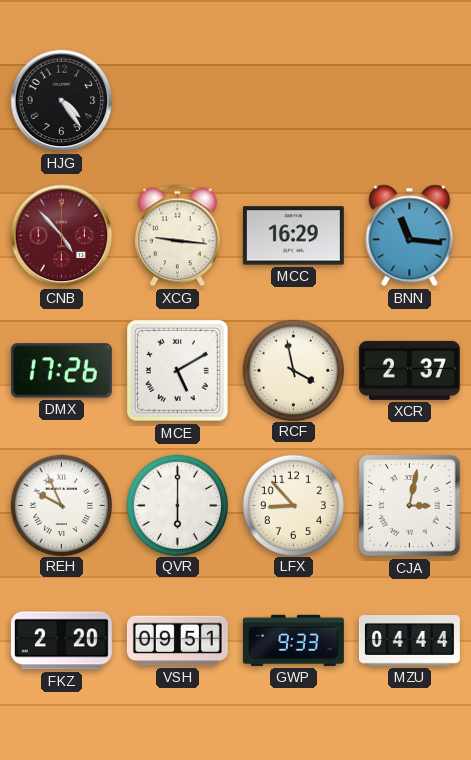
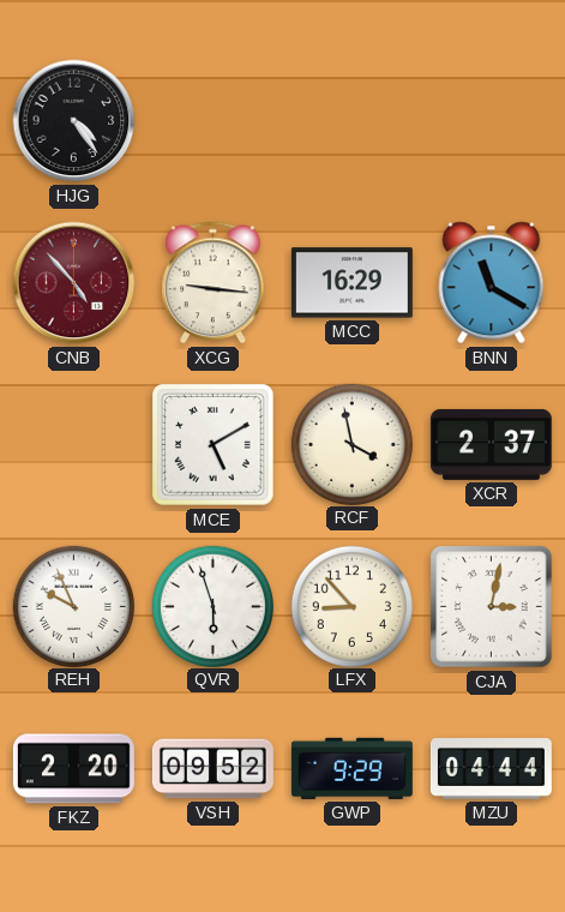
BNN: 11:16 -> 11:20 (492, 283)
DMX: 17:26 -> none (61, 371)
QVR: 6:00 -> 5:57 (212, 606)
VSH: 09:51 -> 09:52 (212, 769)
GWP: 9:33 -> 9:29 (351, 768)
